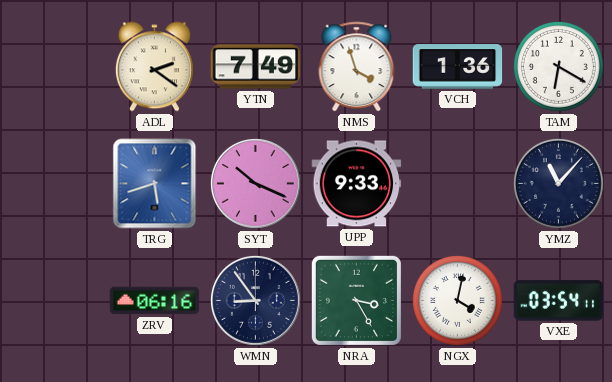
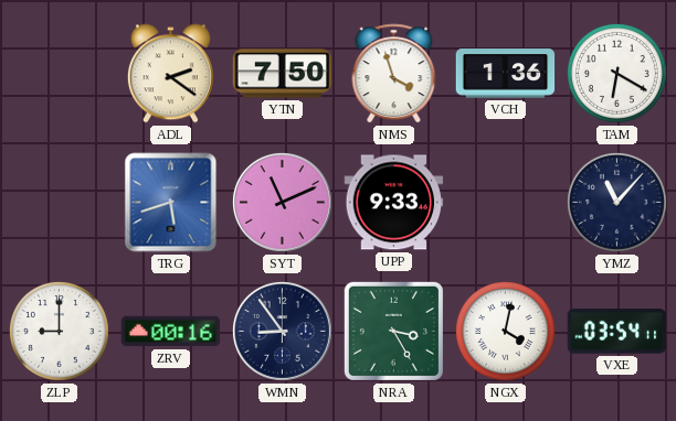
YTN: 7:49 -> 7:50 (283, 74)
SYT: 10:19 -> 11:11 (282, 202)
ZLP: none -> 9:00 (59, 331)
ZRV: 06:16 -> 00:16 (171, 332)
